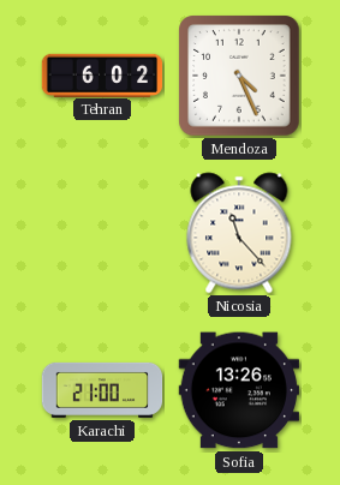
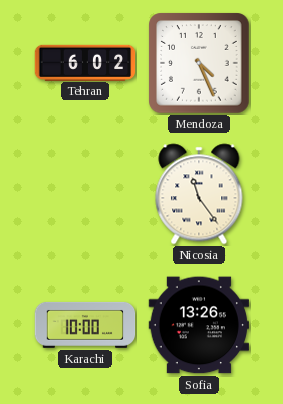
Nicosia: 11:23 -> 11:24 (199, 194)
Karachi: 21:00 -> 10:00 (85, 325)
